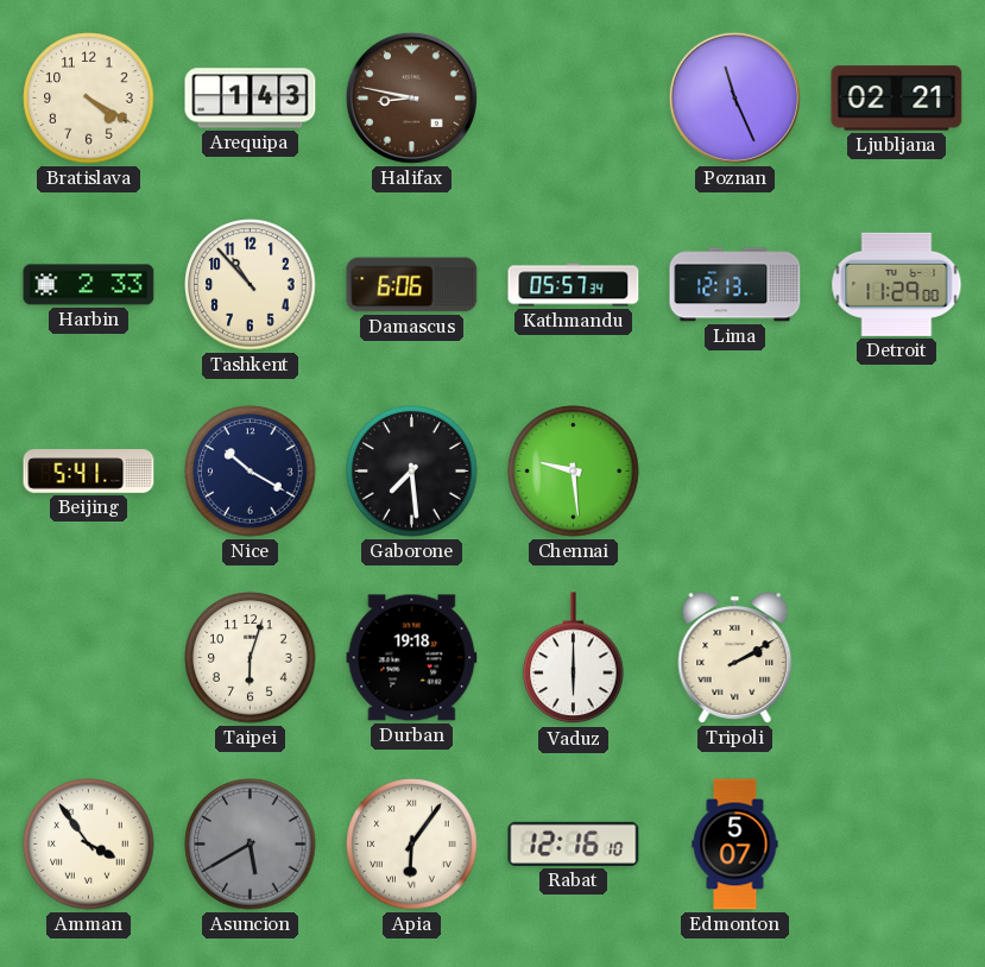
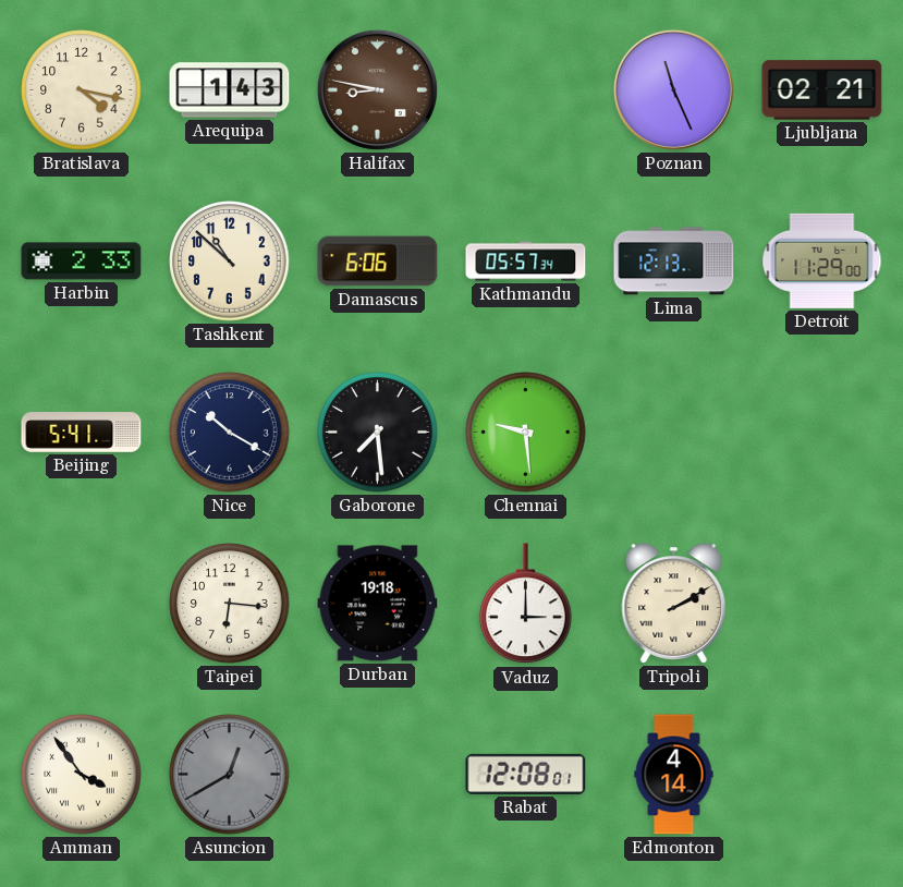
Bratislava: 4:20 -> 4:17 (82, 90)
Tashkent: 10:53 -> 10:52 (230, 262)
Taipei: 6:03 -> 6:16 (230, 604)
Vaduz: 6:00 -> 3:00 (526, 604)
Asuncion: 5:40 -> 12:40 (230, 775)
Apia: 6:06 -> none (412, 845)
Rabat: 12:16 -> 12:08 (526, 774)
Edmonton: 5:07 -> 4:14 (674, 775)
